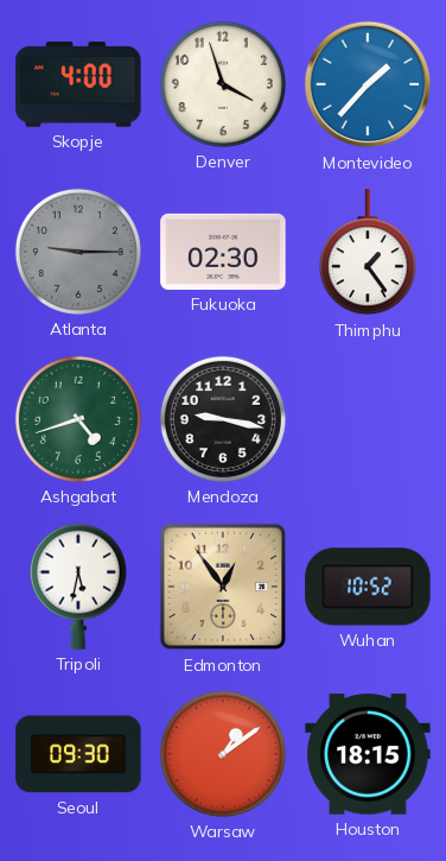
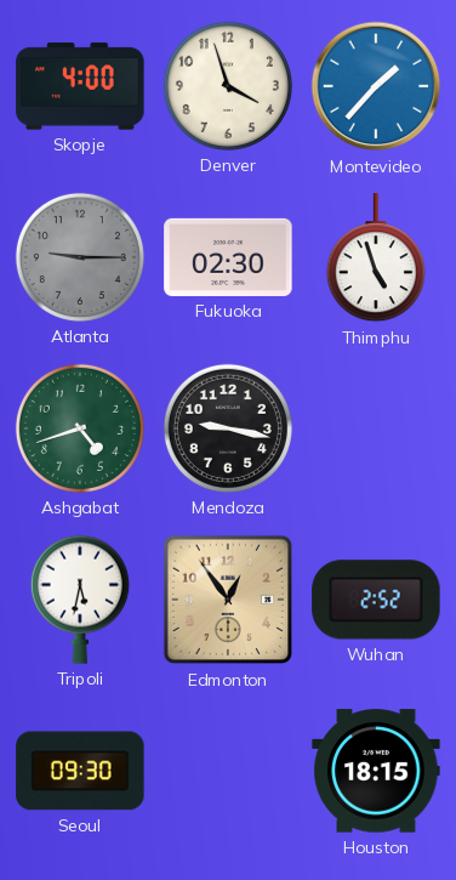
Thimphu: 1:24 -> 4:57 (376, 259)
Wuhan: 10:52 -> 2:52 (376, 600)
Warsaw: 1:09 -> none (223, 754)
